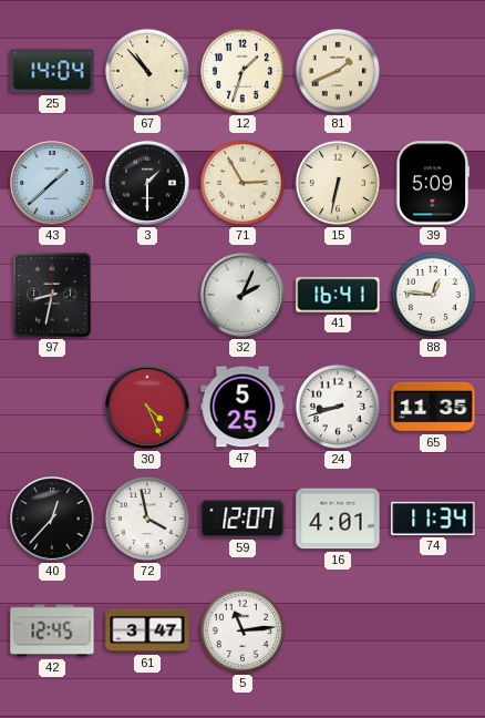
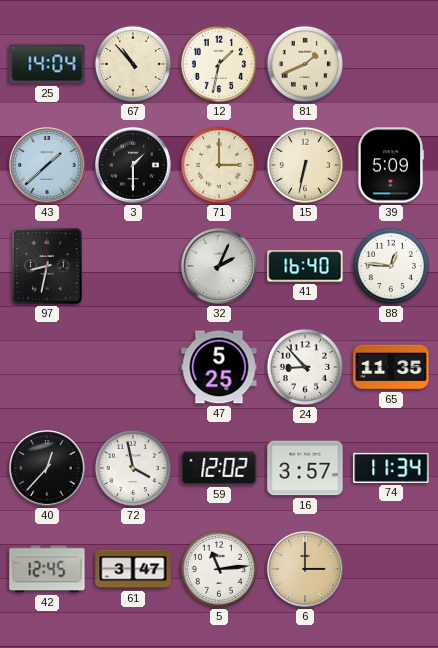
12: 1:33 -> 1:32 (219, 64)
71: 2:55 -> 3:00 (219, 165)
41: 16:41 -> 16:40 (305, 266)
30: 4:26 -> none (148, 408)
24: 8:42 -> 8:53 (305, 367)
59: 12:07 -> 12:02 (219, 468)
16: 4:01 -> 3:57 (305, 468)
6: none -> 3:00 (306, 570)
